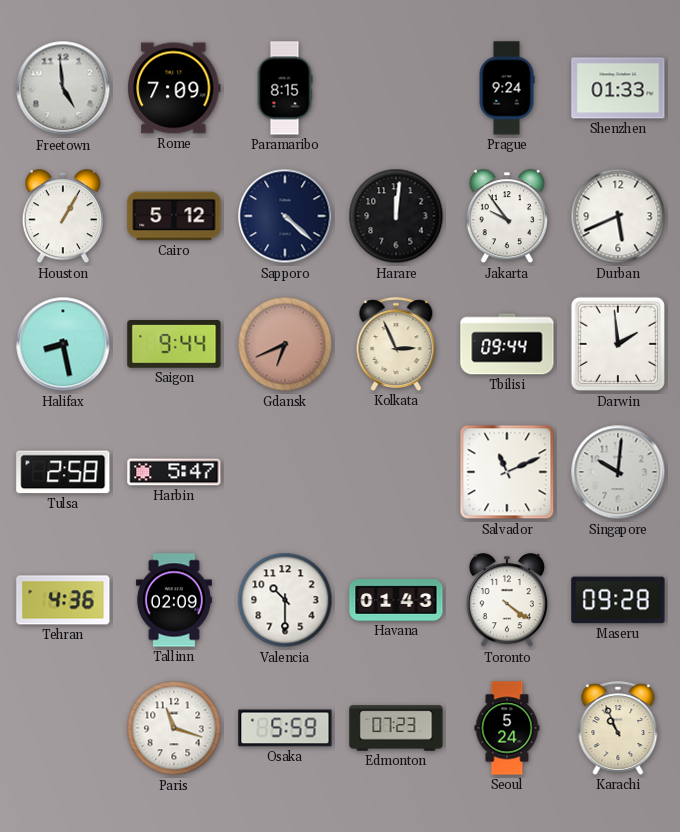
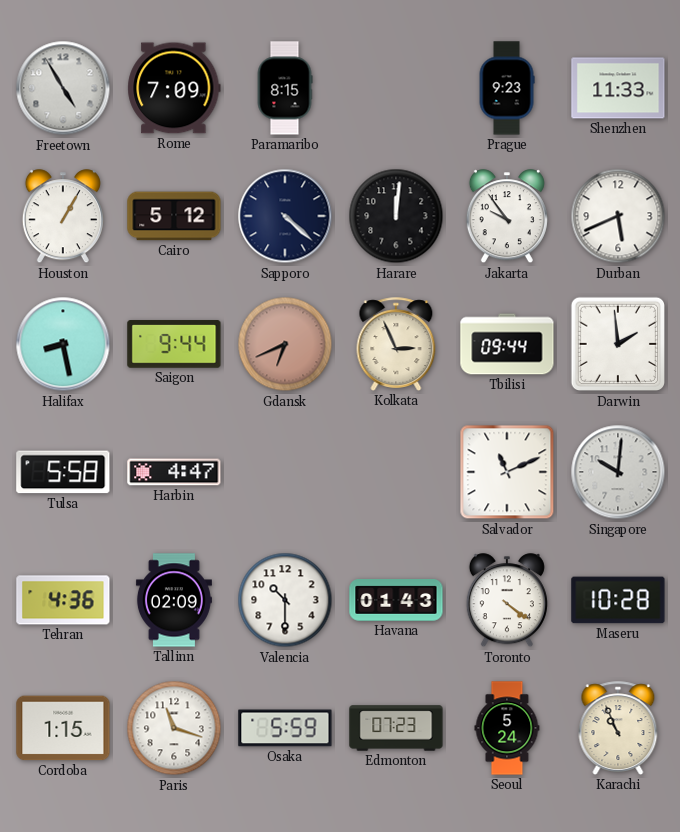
Freetown: 4:59 -> 4:55 (63, 88)
Prague: 9:24 -> 9:23 (507, 88)
Shenzhen: 01:33 -> 11:33 (618, 88)
Tulsa: 2:58 -> 5:58 (63, 472)
Harbin: 5:47 -> 4:47 (174, 472)
Maseru: 09:28 -> 10:28 (618, 600)
Cordoba: none -> 1:15 (63, 728)
